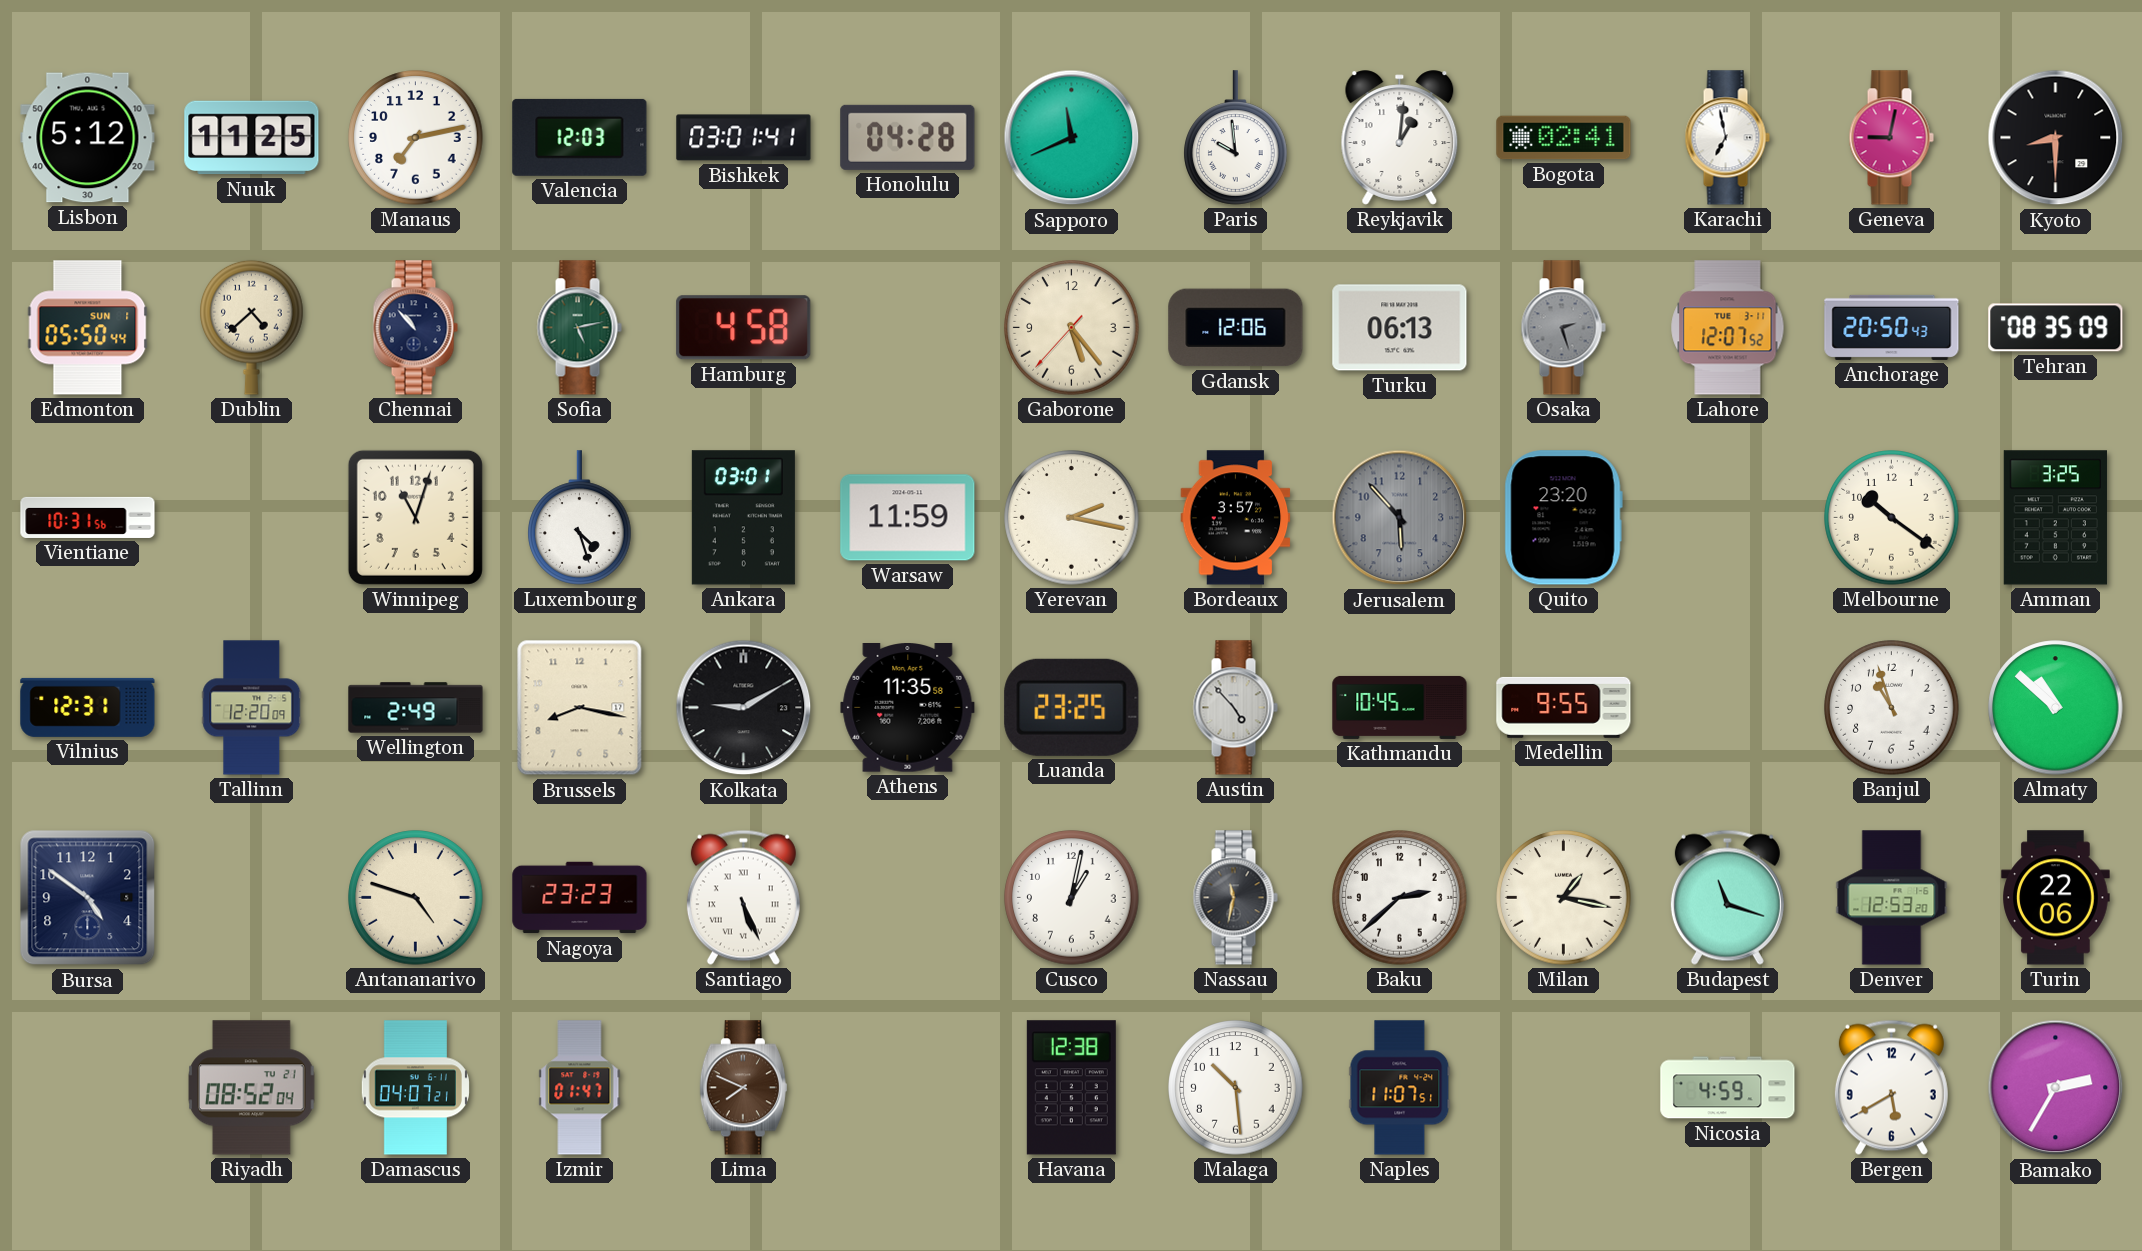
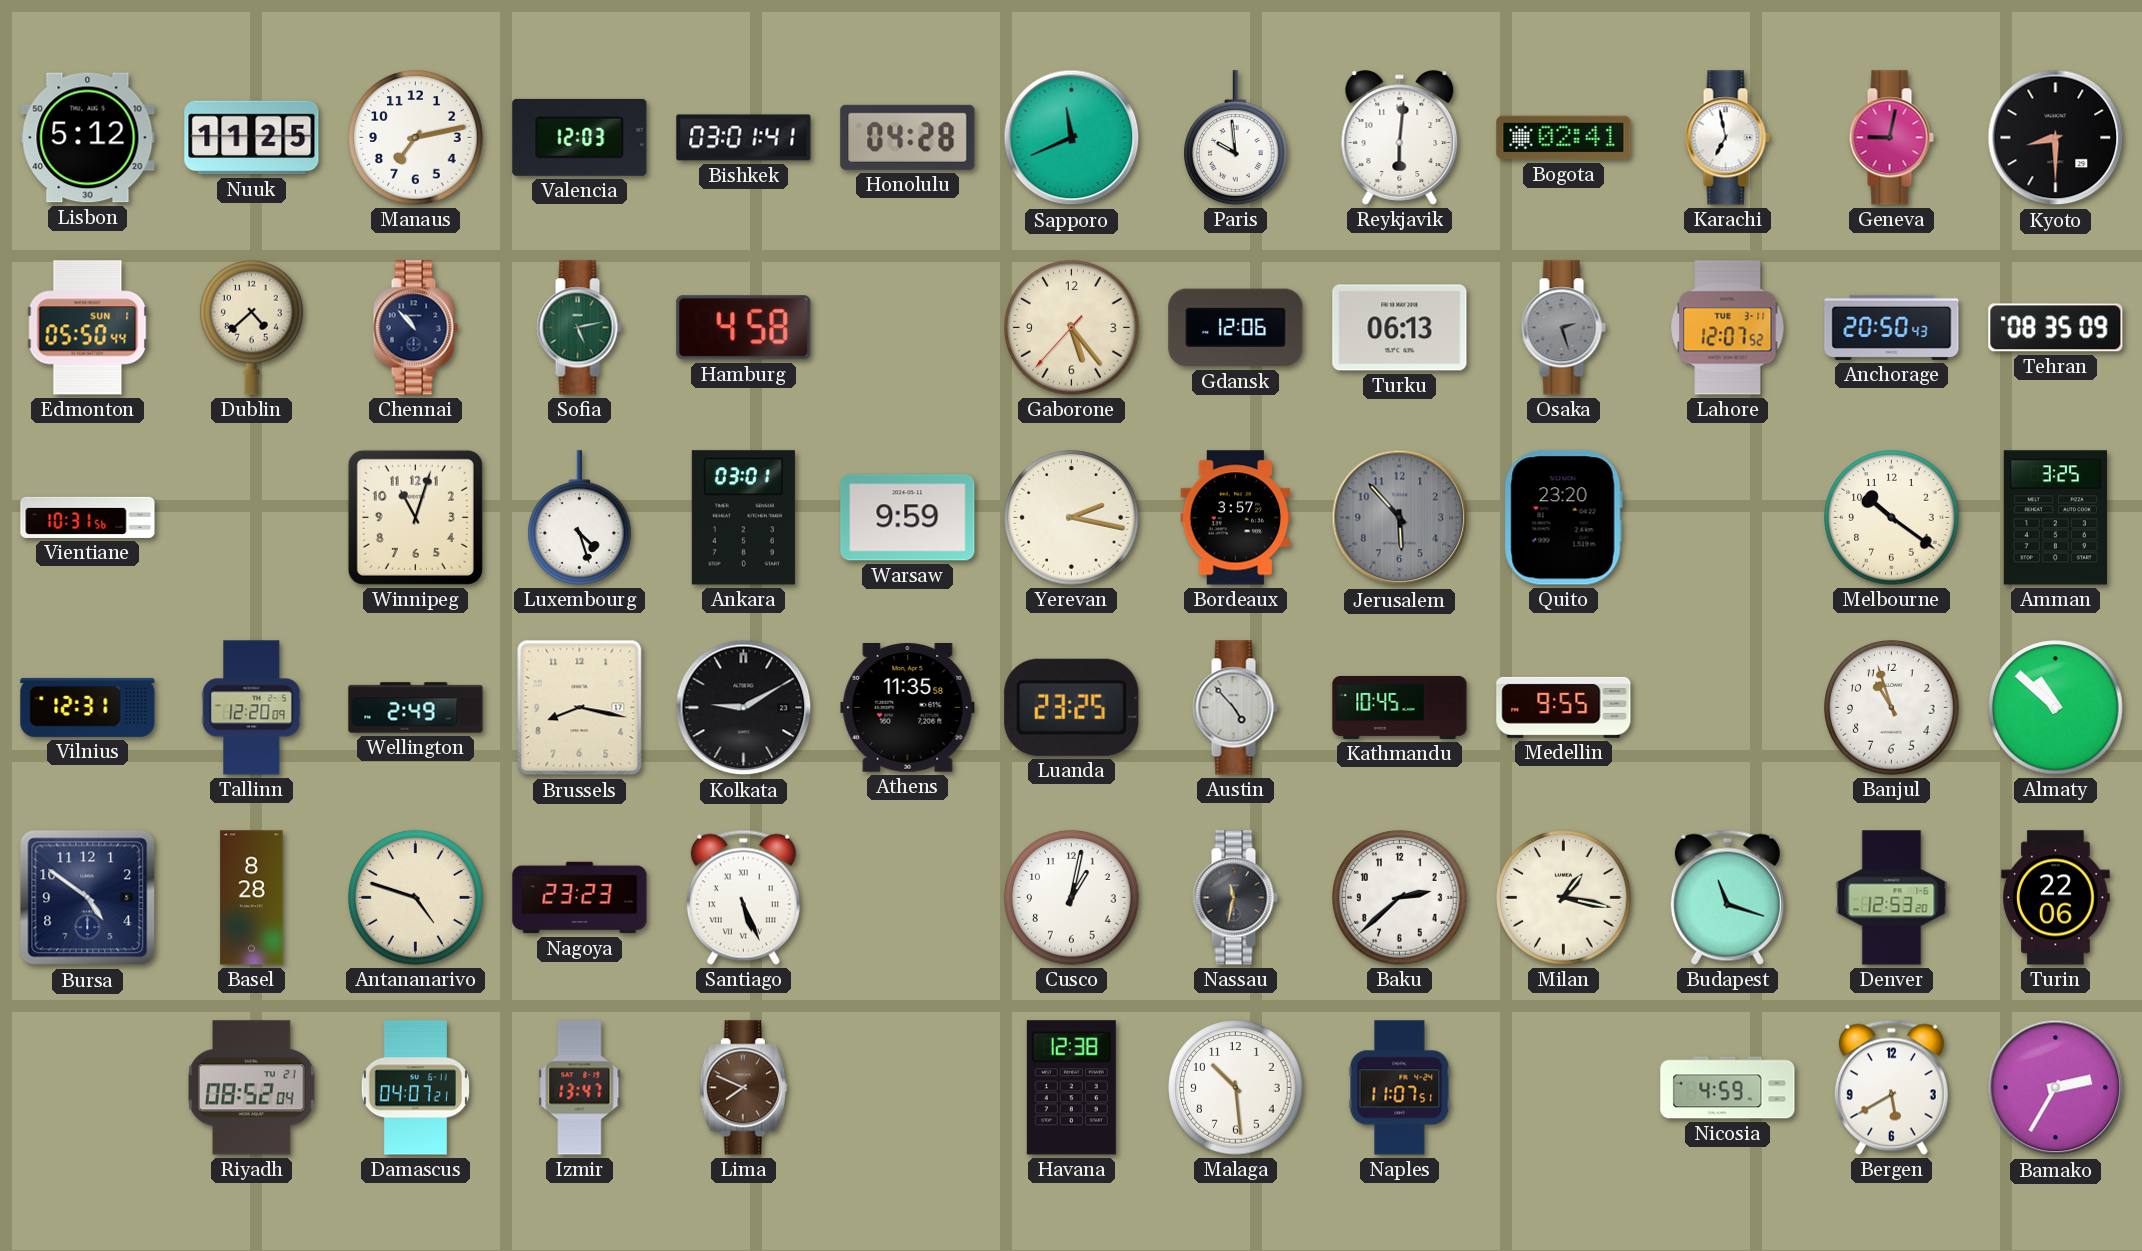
Reykjavik: 1:01 -> 6:01 (1400, 138)
Warsaw: 11:59 -> 9:59 (908, 518)
Basel: none -> 8:28 (252, 898)
Izmir: 01:47 -> 13:47 (580, 1088)
